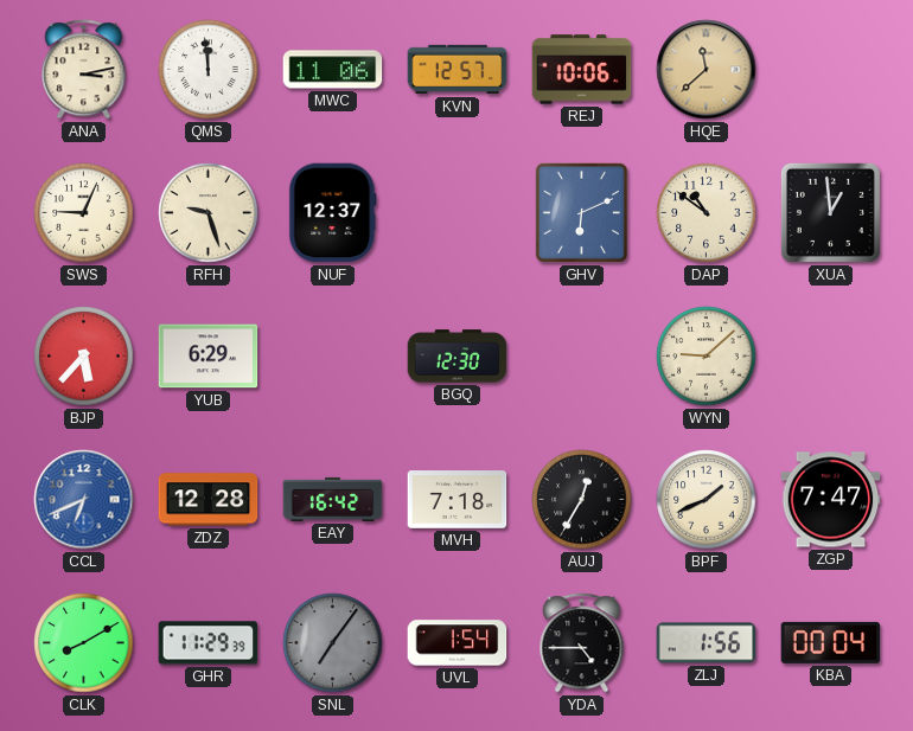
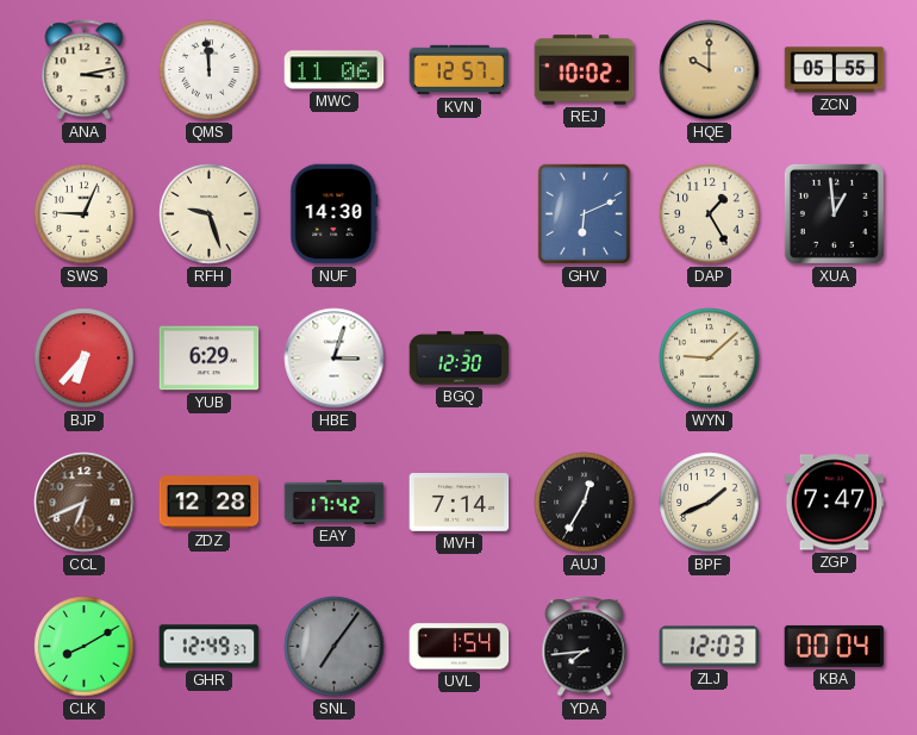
REJ: 10:06 -> 10:02 (585, 70)
HQE: 11:38 -> 10:00 (710, 70)
ZCN: none -> 05:55 (835, 70)
NUF: 12:37 -> 14:30 (335, 214)
DAP: 10:51 -> 1:25 (710, 214)
BJP: 5:37 -> 6:37 (85, 359)
HBE: none -> 3:03 (335, 359)
CCL dial: blue -> brown (85, 503)
EAY: 16:42 -> 17:42 (335, 502)
MVH: 7:18 -> 7:14 (460, 503)
GHR: 11:29 -> 12:49 (210, 647)
YDA: 4:45 -> 7:44 (585, 647)
ZLJ: 1:56 -> 12:03 (710, 647)
